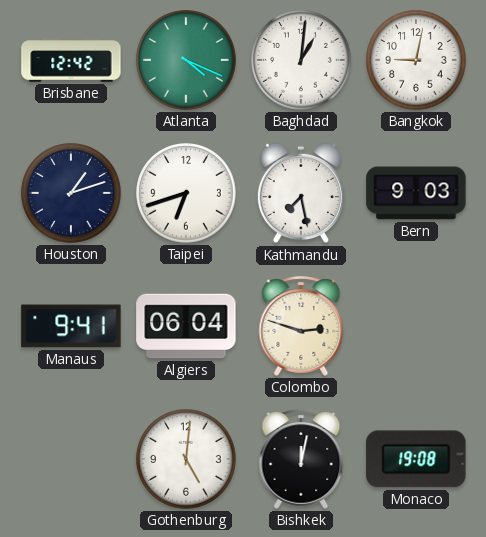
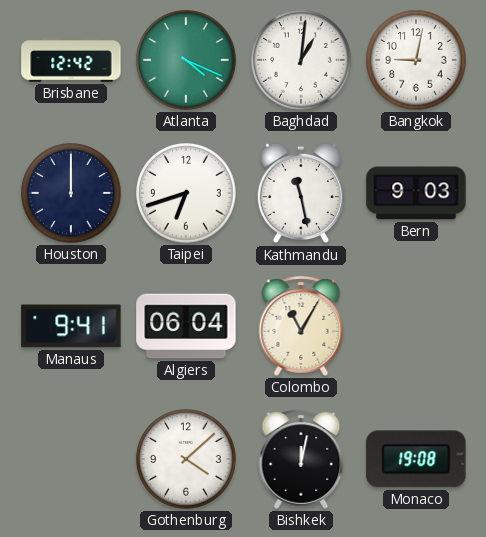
Houston: 1:12 -> 12:00 (71, 193)
Kathmandu: 7:28 -> 11:28 (301, 193)
Colombo: 2:48 -> 11:05 (301, 326)
Gothenburg: 5:01 -> 4:08 (186, 459)
